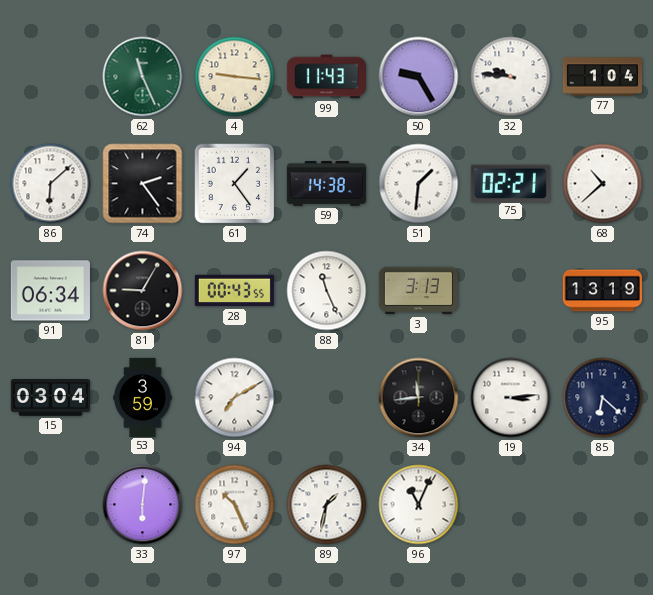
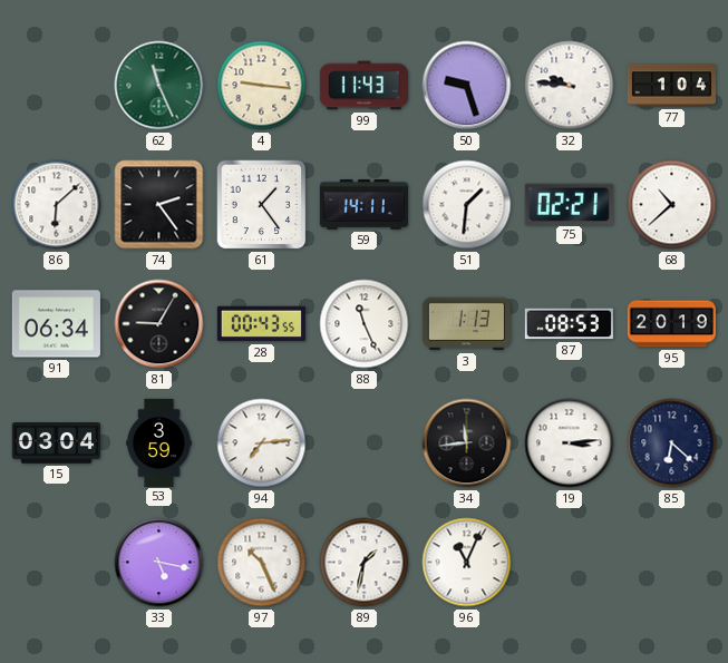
50: 9:25 -> 9:27 (467, 86)
59: 14:38 -> 14:11 (363, 204)
3: 3:13 -> 1:13 (466, 324)
87: none -> 08:53 (569, 324)
95: 13:19 -> 20:19 (671, 324)
94: 7:10 -> 7:14 (262, 443)
33: 6:01 -> 5:17 (159, 563)
